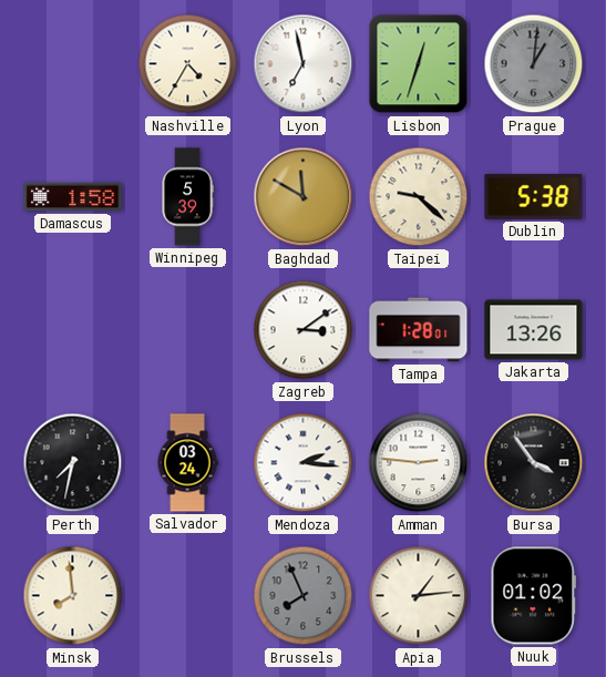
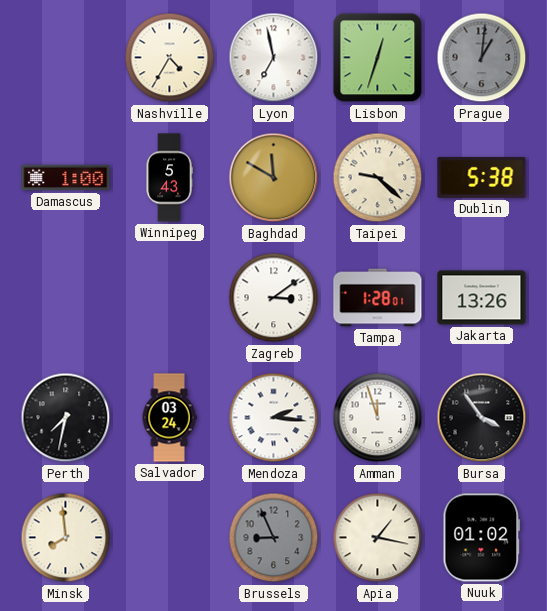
Damascus: 1:58 -> 1:00 (66, 178)
Winnipeg: 5:39 -> 5:43 (169, 178)
Amman: 2:46 -> 11:57 (378, 418)
Brussels: 7:56 -> 8:56 (274, 538)
Apia: 1:14 -> 1:17 (378, 538)
